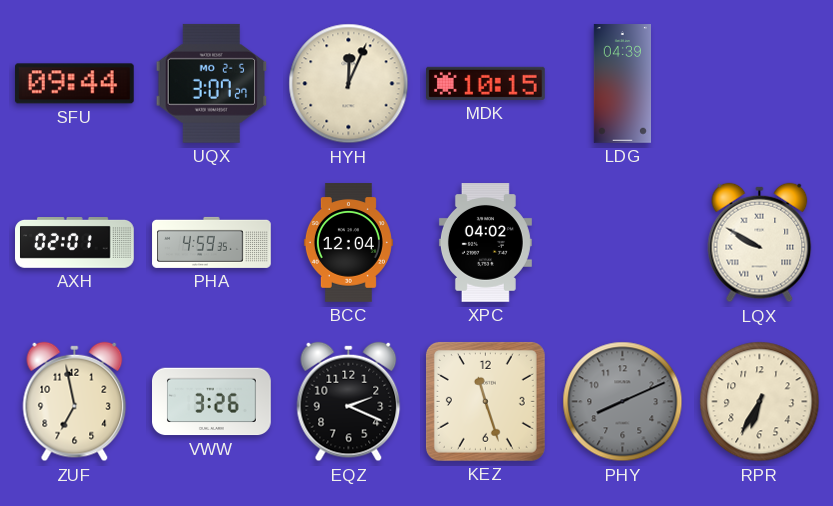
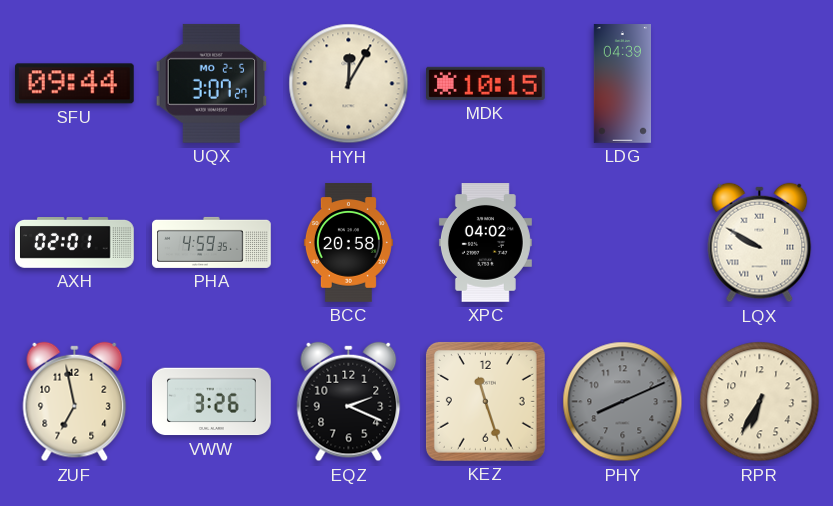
HYH: 12:04 -> 12:05 (349, 84)
BCC: 12:04 -> 20:58 (348, 243)
